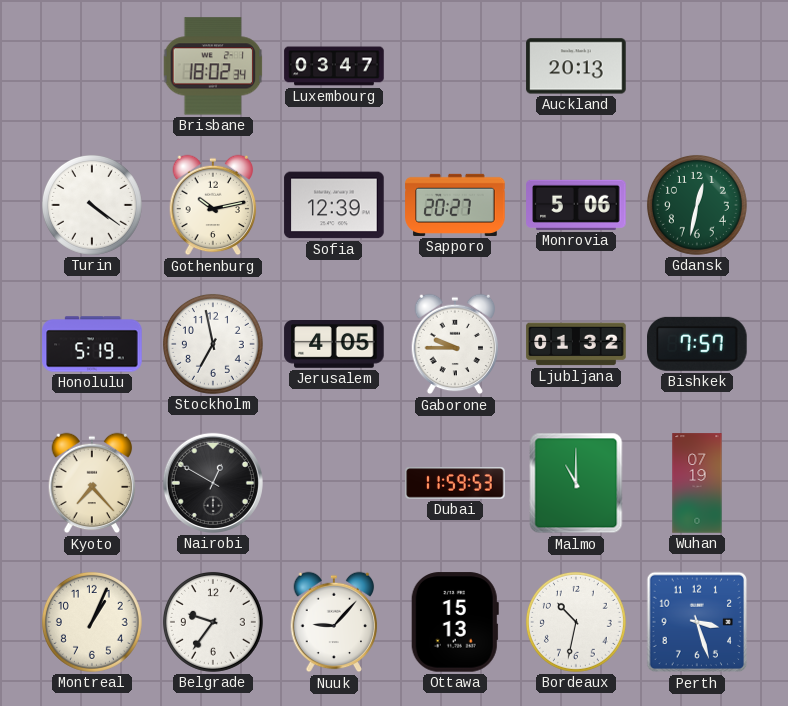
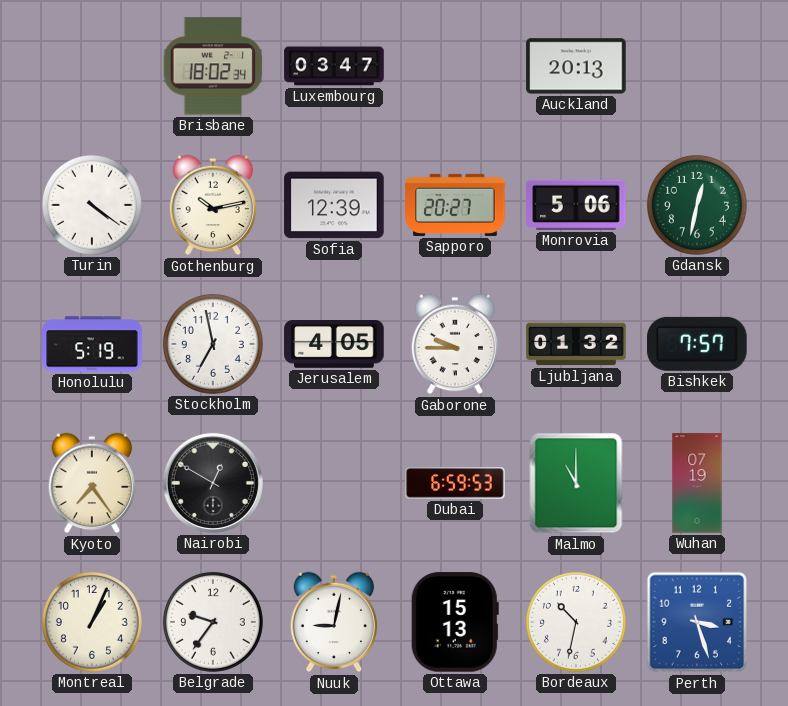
Kyoto: 7:23 -> 7:24 (92, 483)
Dubai: 11:59 -> 6:59 (455, 483)
Nuuk: 9:07 -> 9:02 (334, 622)
